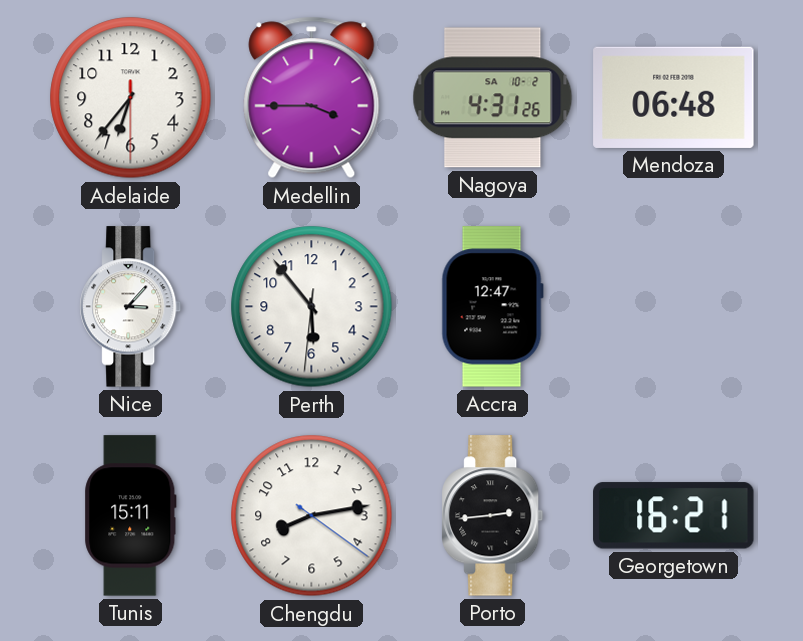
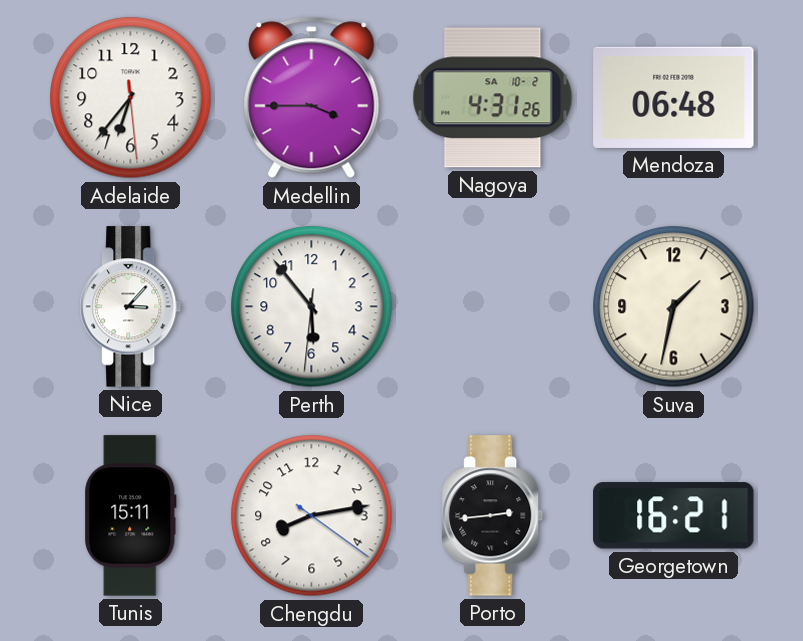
Adelaide: 6:36:30 -> 6:36:29 (131, 98)
Accra: 12:47 -> none (492, 307)
Suva: none -> 1:32 (674, 307)
